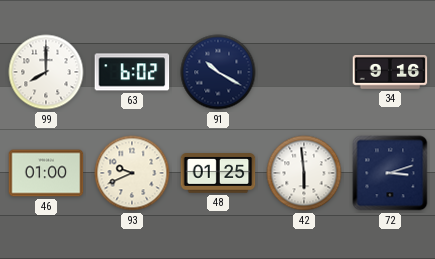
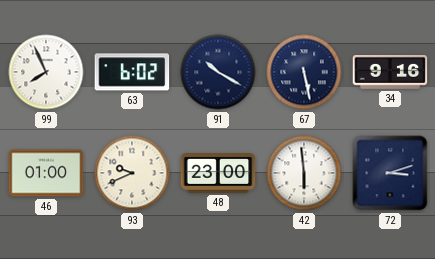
99: 8:00 -> 7:56 (46, 72)
67: none -> 5:28 (304, 72)
48: 01:25 -> 23:00 (218, 173)
